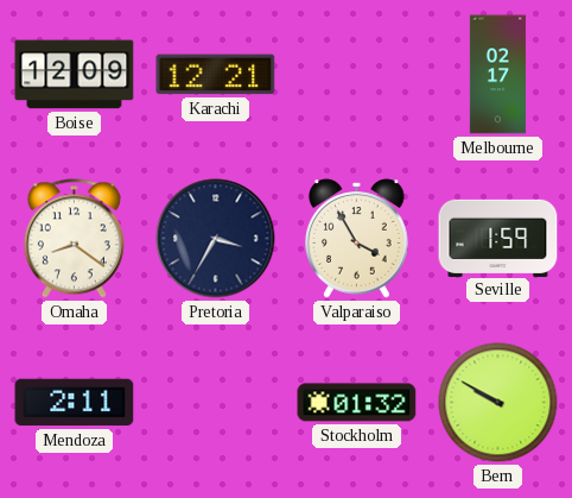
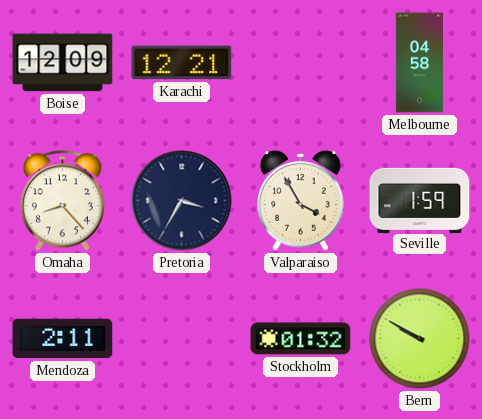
Melbourne: 02:17 -> 04:58 (419, 63)
Omaha: 8:21 -> 8:23 (62, 201)
